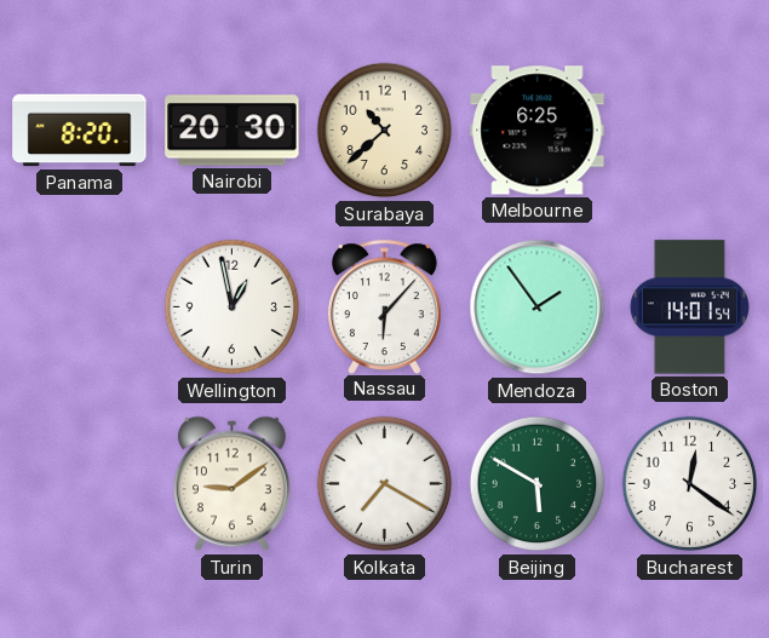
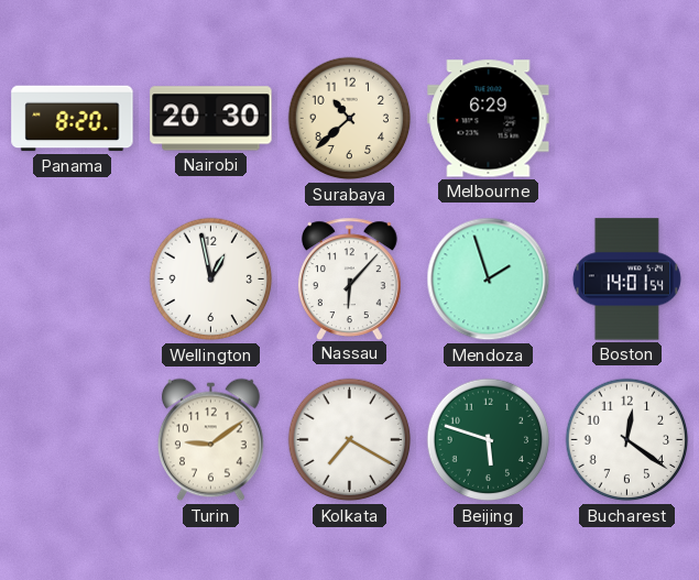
Melbourne: 6:25 -> 6:29 (489, 119)
Mendoza: 1:54 -> 1:57 (489, 280)
Beijing: 5:50 -> 5:48 (489, 440)
